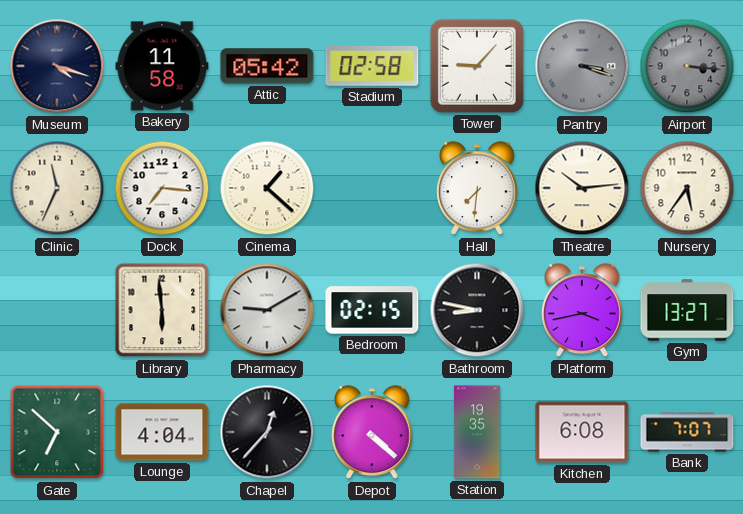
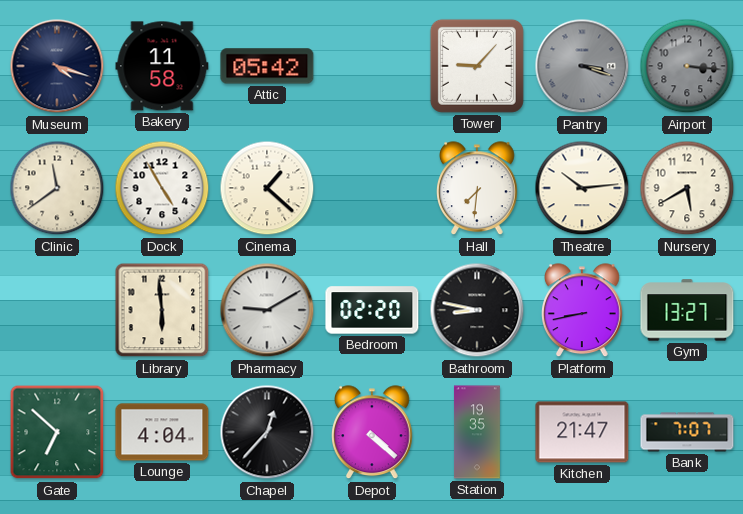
Stadium: 02:58 -> none (372, 67)
Clinic: 11:34 -> 11:39 (57, 188)
Dock: 7:16 -> 4:55 (162, 188)
Nursery: 5:36 -> 5:40 (687, 188)
Bedroom: 02:15 -> 02:20 (372, 310)
Platform: 3:43 -> 8:43 (583, 311)
Kitchen: 6:08 -> 21:47 (582, 432)
